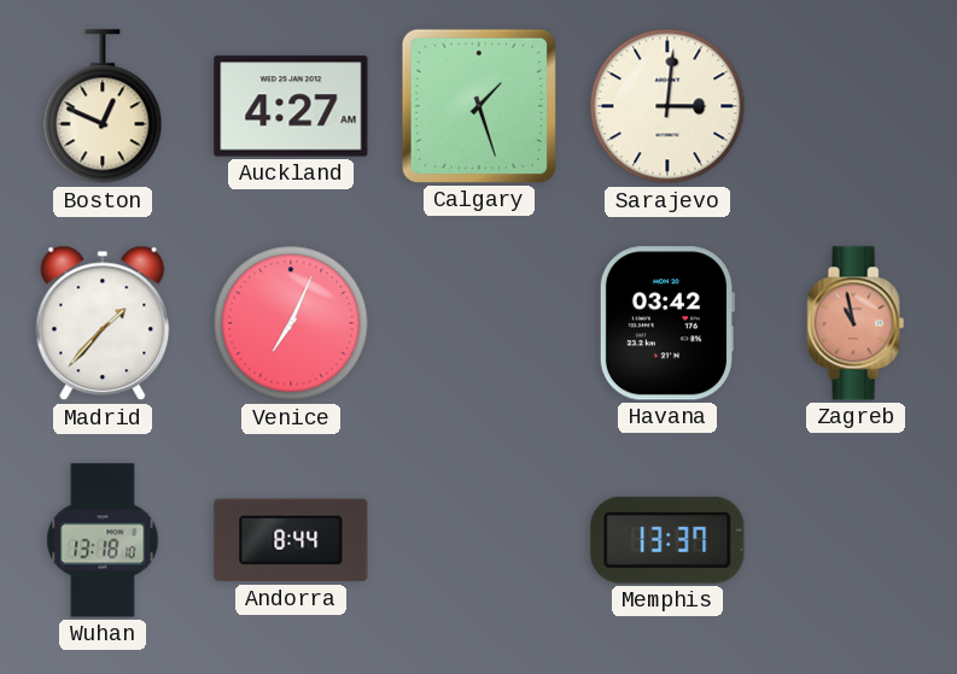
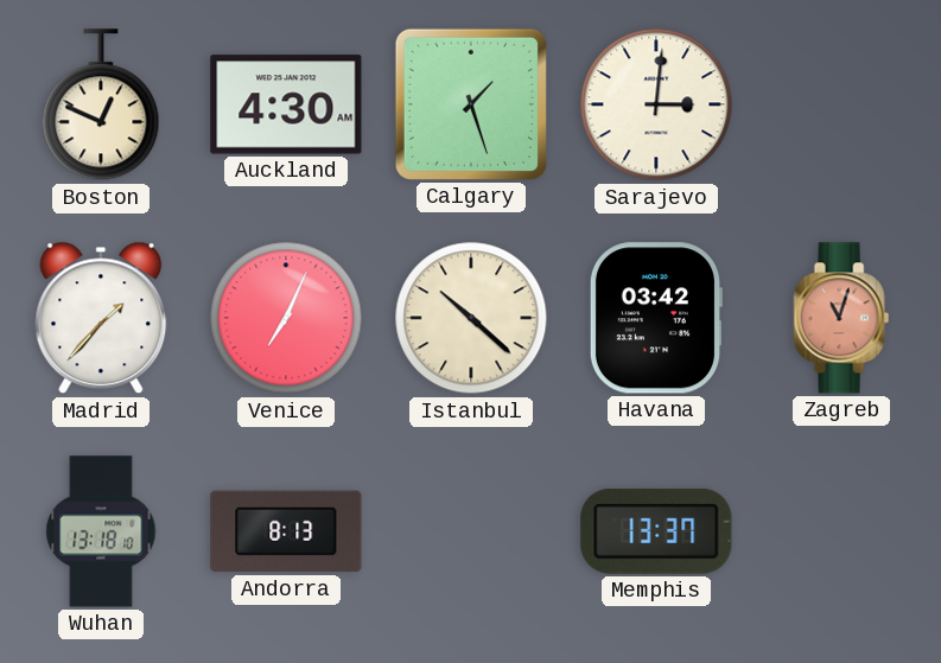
Auckland: 4:27 -> 4:30 (286, 104)
Istanbul: none -> 10:22 (471, 318)
Zagreb: 10:58 -> 11:03 (841, 318)
Andorra: 8:44 -> 8:13 (286, 531)
